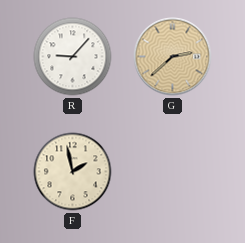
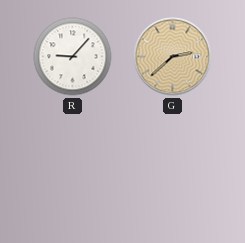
F: 1:58 -> none (73, 172)
